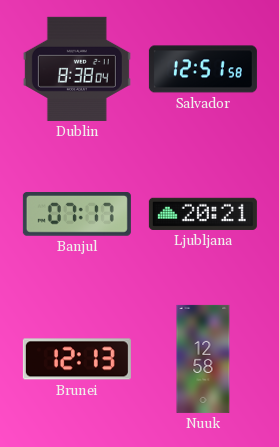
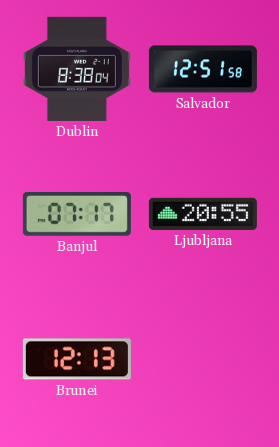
Ljubljana: 20:21 -> 20:55 (203, 214)
Nuuk: 12:58 -> none (203, 359)
